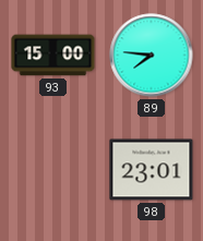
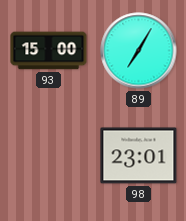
89: 7:46 -> 7:05 (139, 51)
